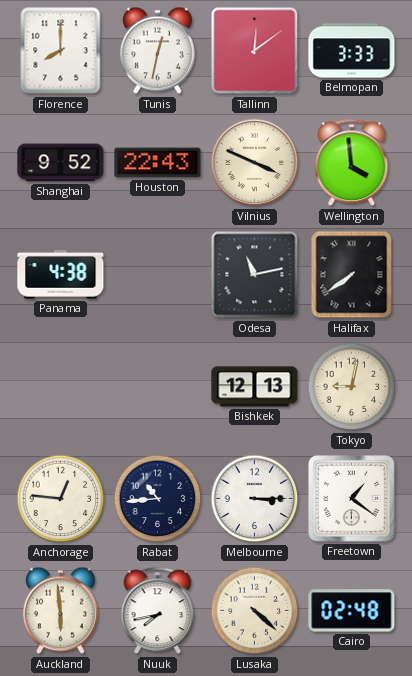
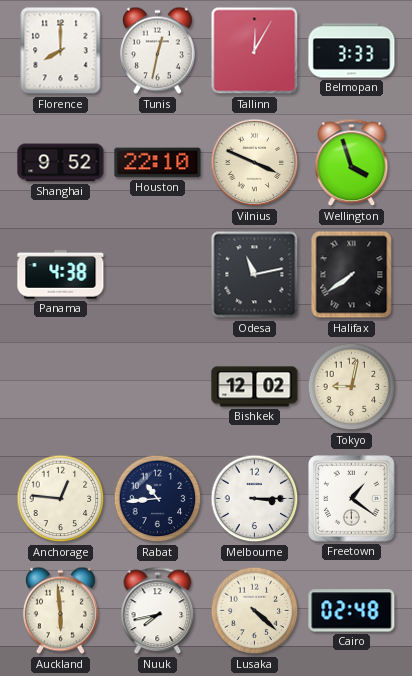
Tallinn: 12:09 -> 12:05 (255, 51)
Houston: 22:43 -> 22:10 (158, 163)
Wellington: 3:59 -> 3:57 (352, 163)
Bishkek: 12:13 -> 12:02 (255, 387)
